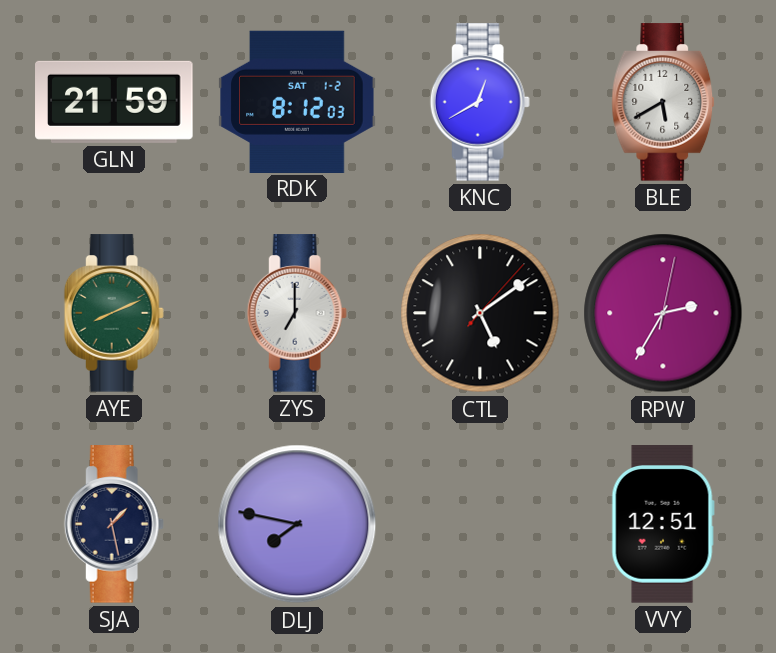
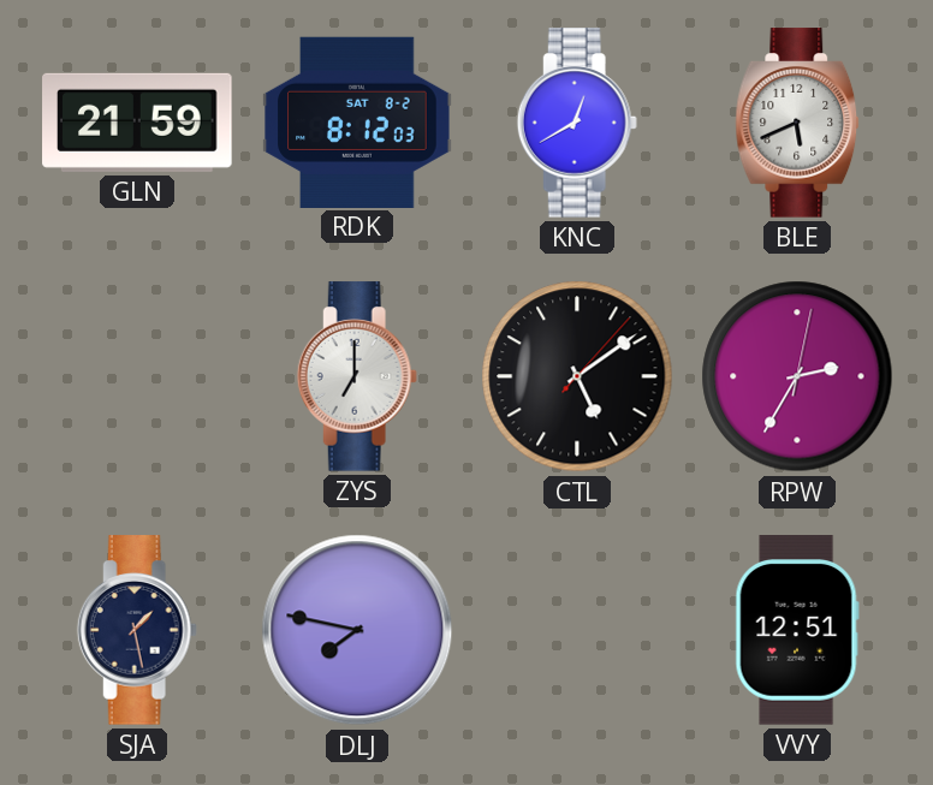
RDK date: SAT 1-2 -> SAT 8-2 (357, 121)
BLE: 5:40 -> 5:41 (797, 123)
AYE: 8:11 -> none (114, 313)
